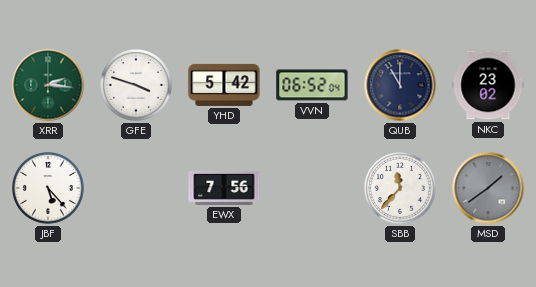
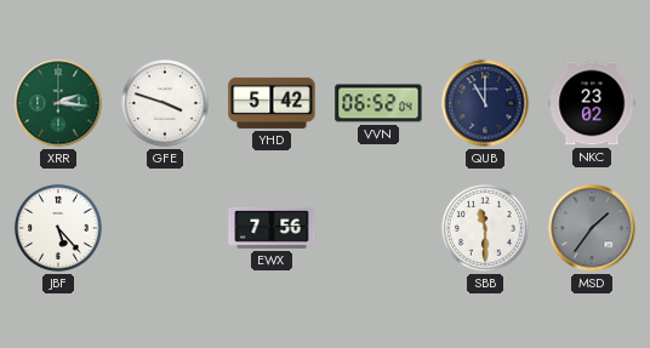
SBB: 11:37 -> 11:30 (486, 229)
MSD: 1:39 -> 1:36 (592, 228)
